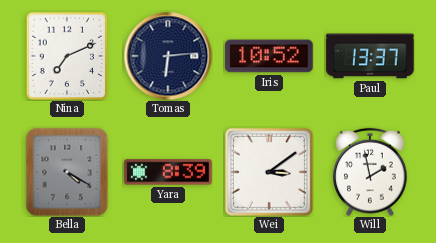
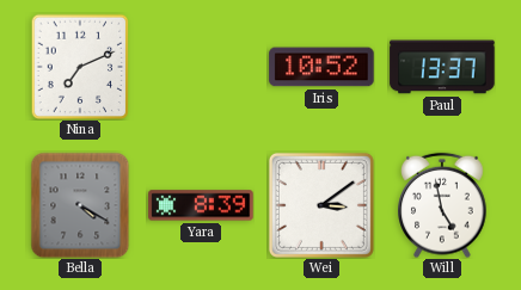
Tomas: 6:14 -> none (168, 56)
Will: 1:58 -> 4:58 (442, 205)
